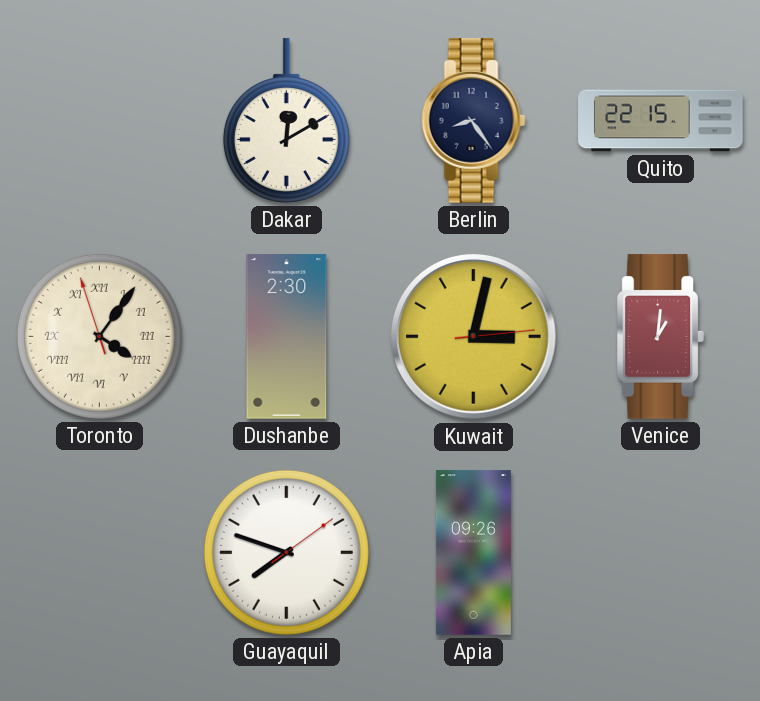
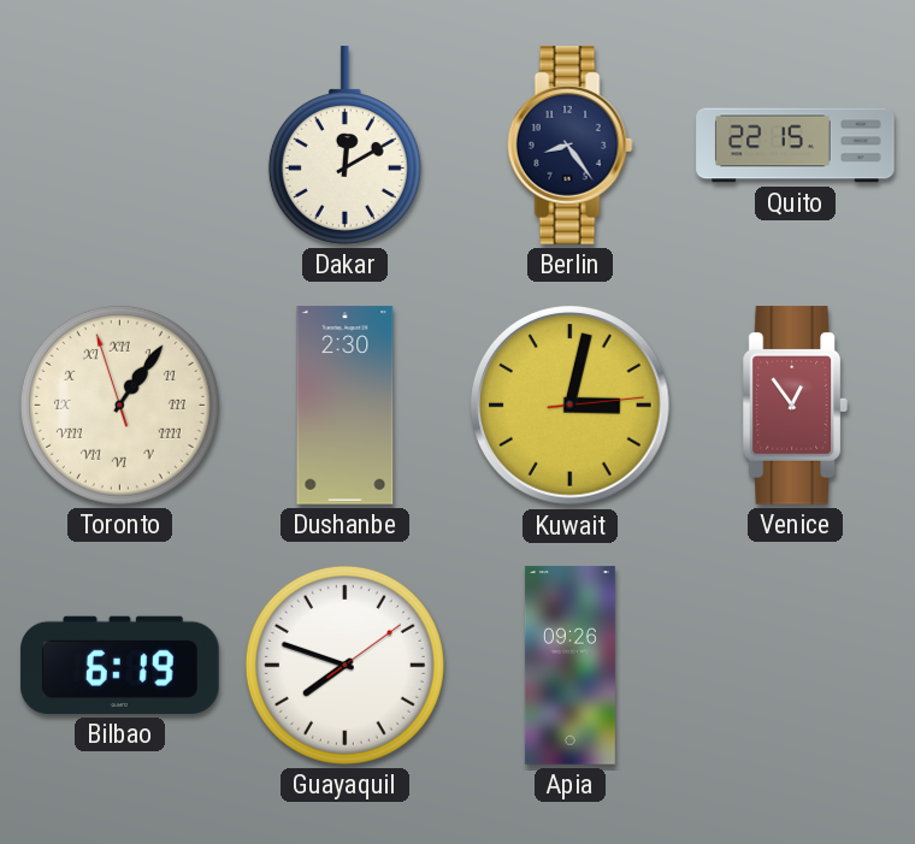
Toronto: 4:05 -> 1:05 (119, 405)
Venice: 1:01 -> 12:54 (795, 406)
Bilbao: none -> 6:19 (120, 665)
